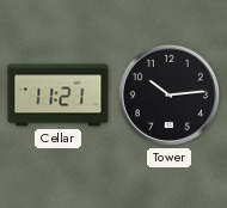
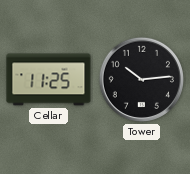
Cellar: 11:21 -> 11:25 (49, 80)
